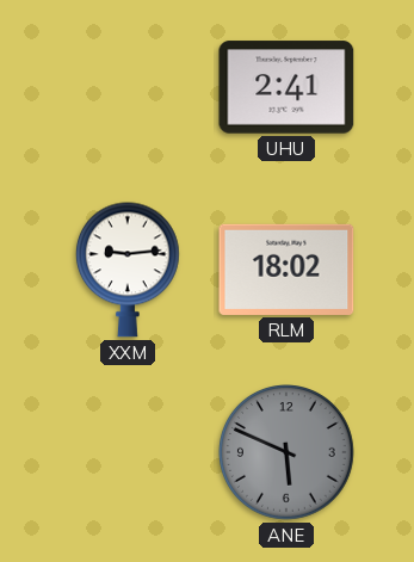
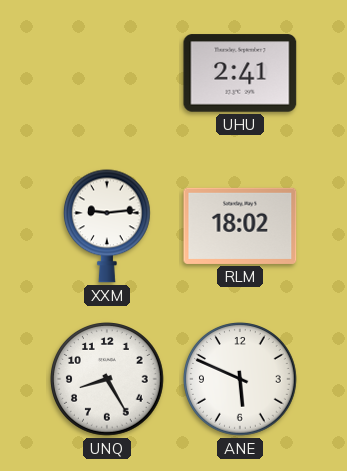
UNQ: none -> 8:25 (108, 380)
ANE dial: grey -> white (241, 380)
